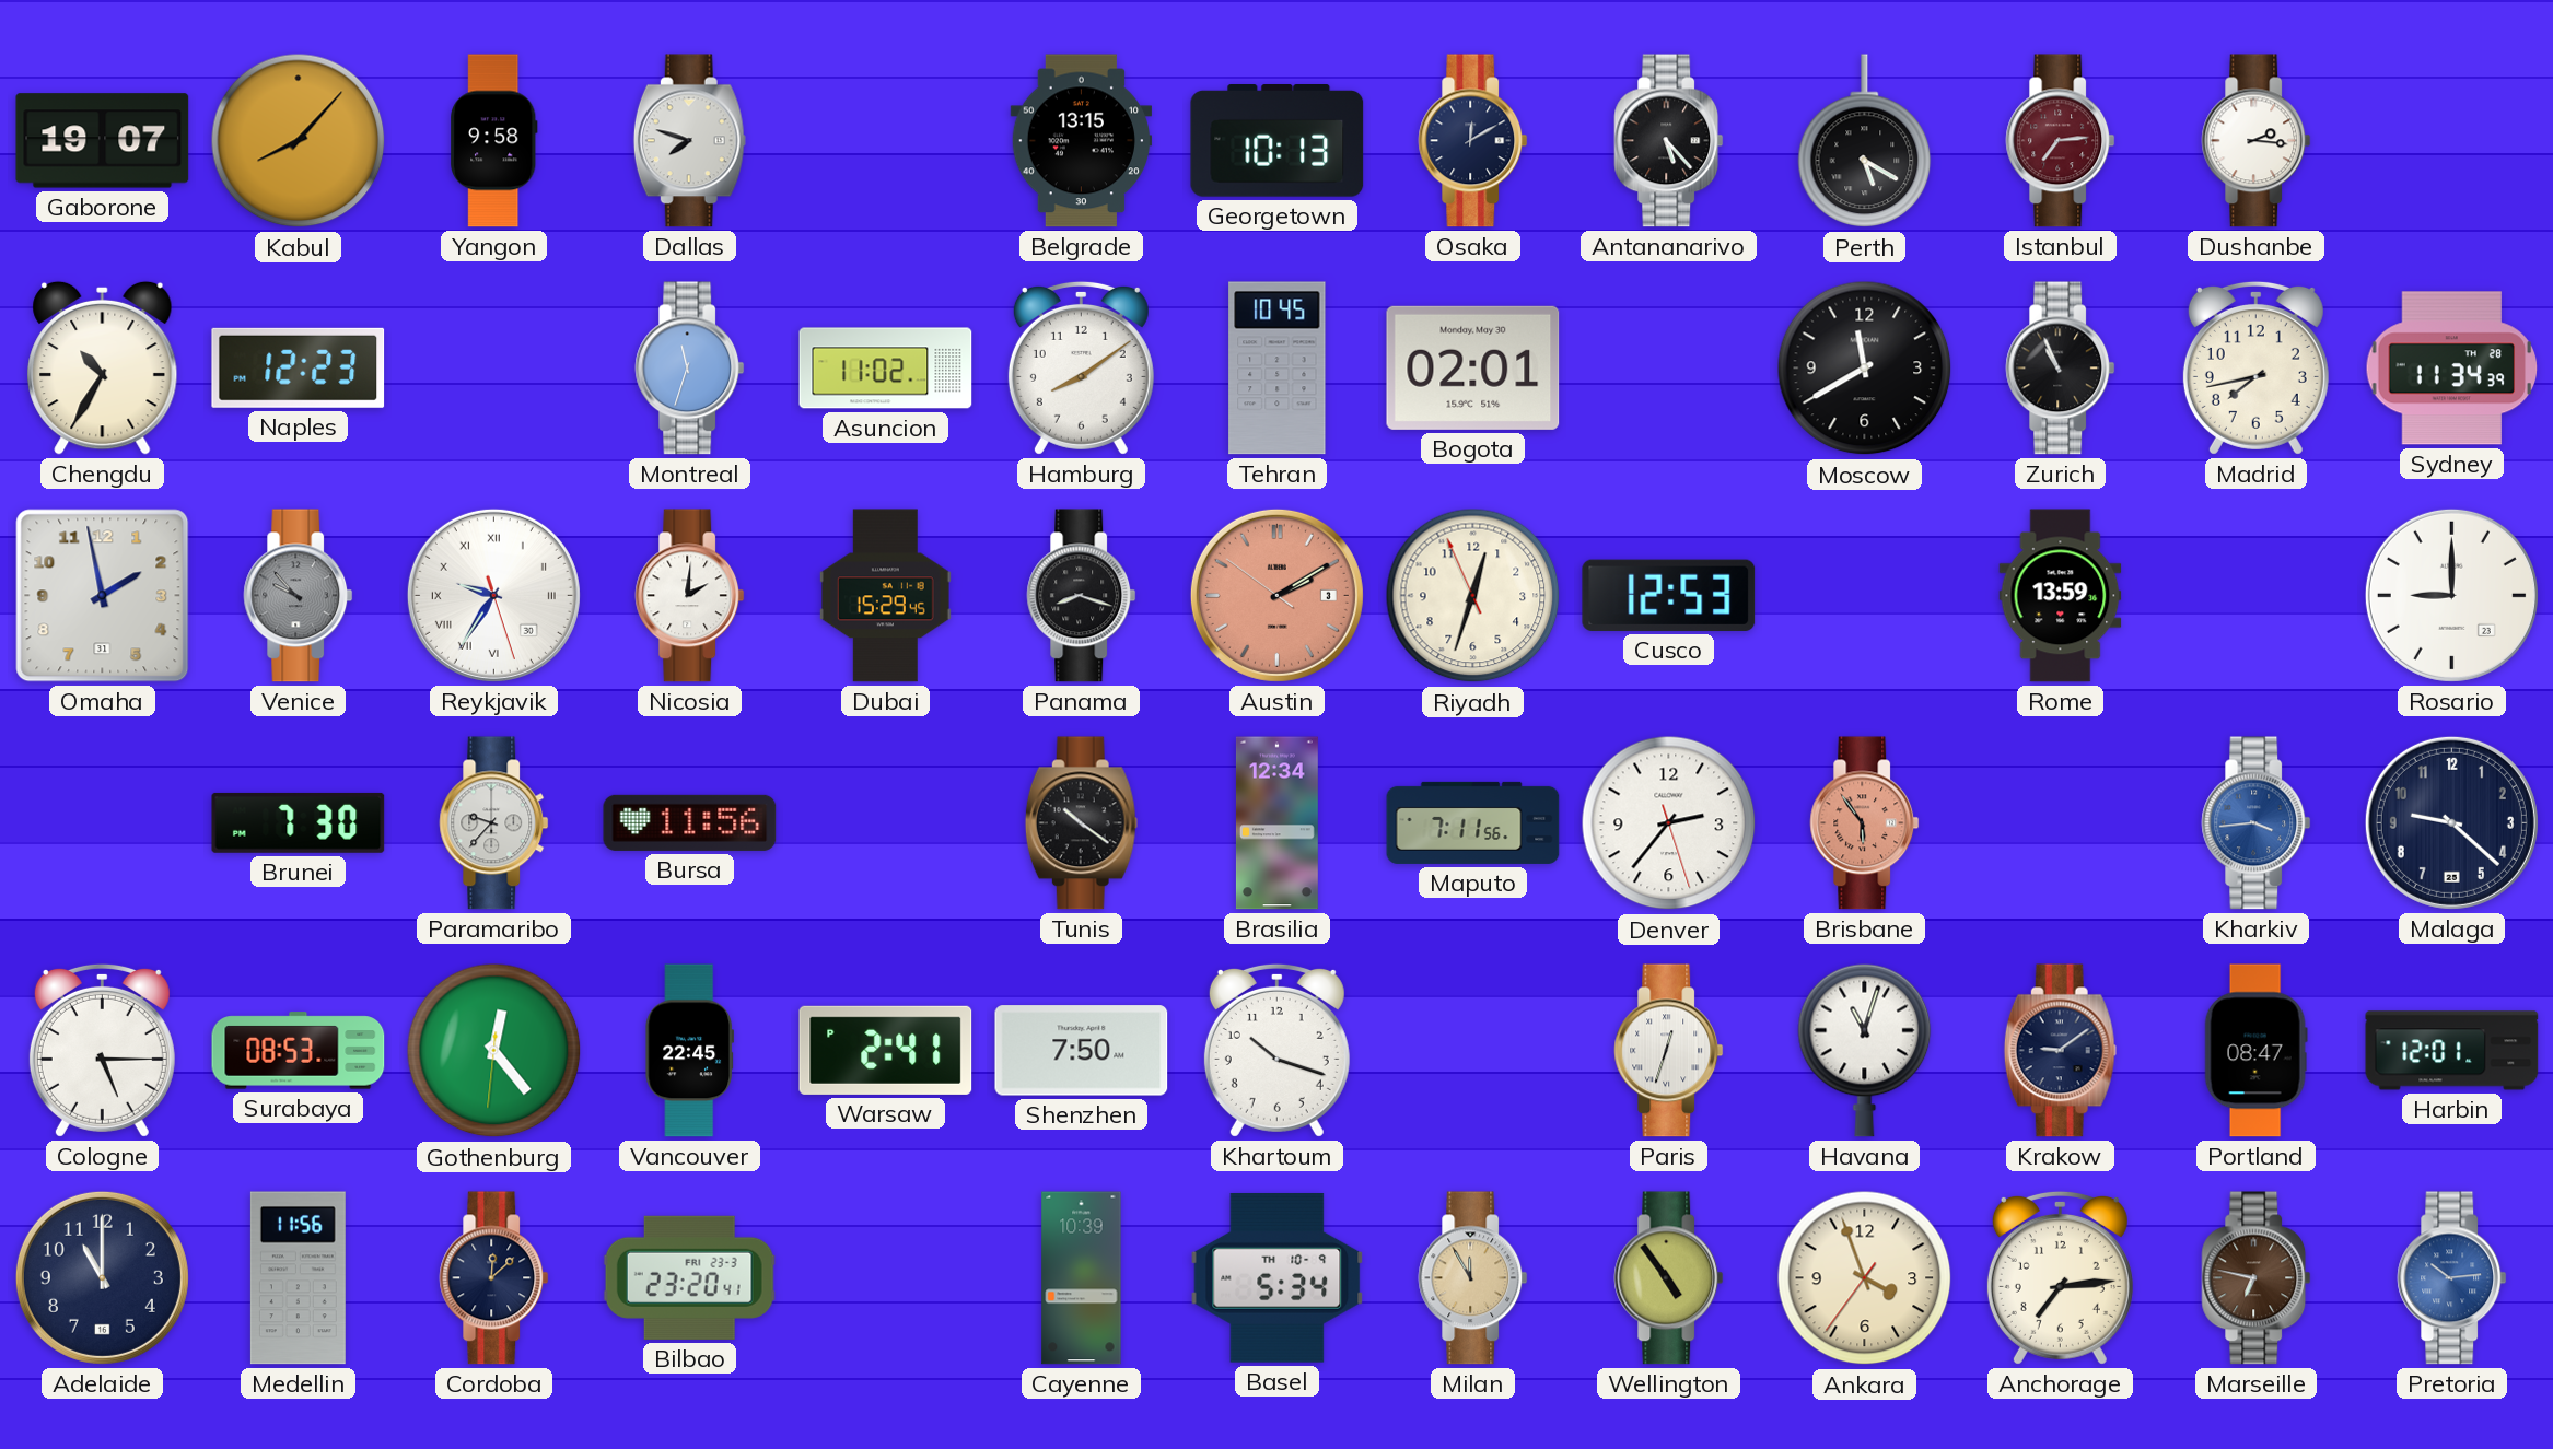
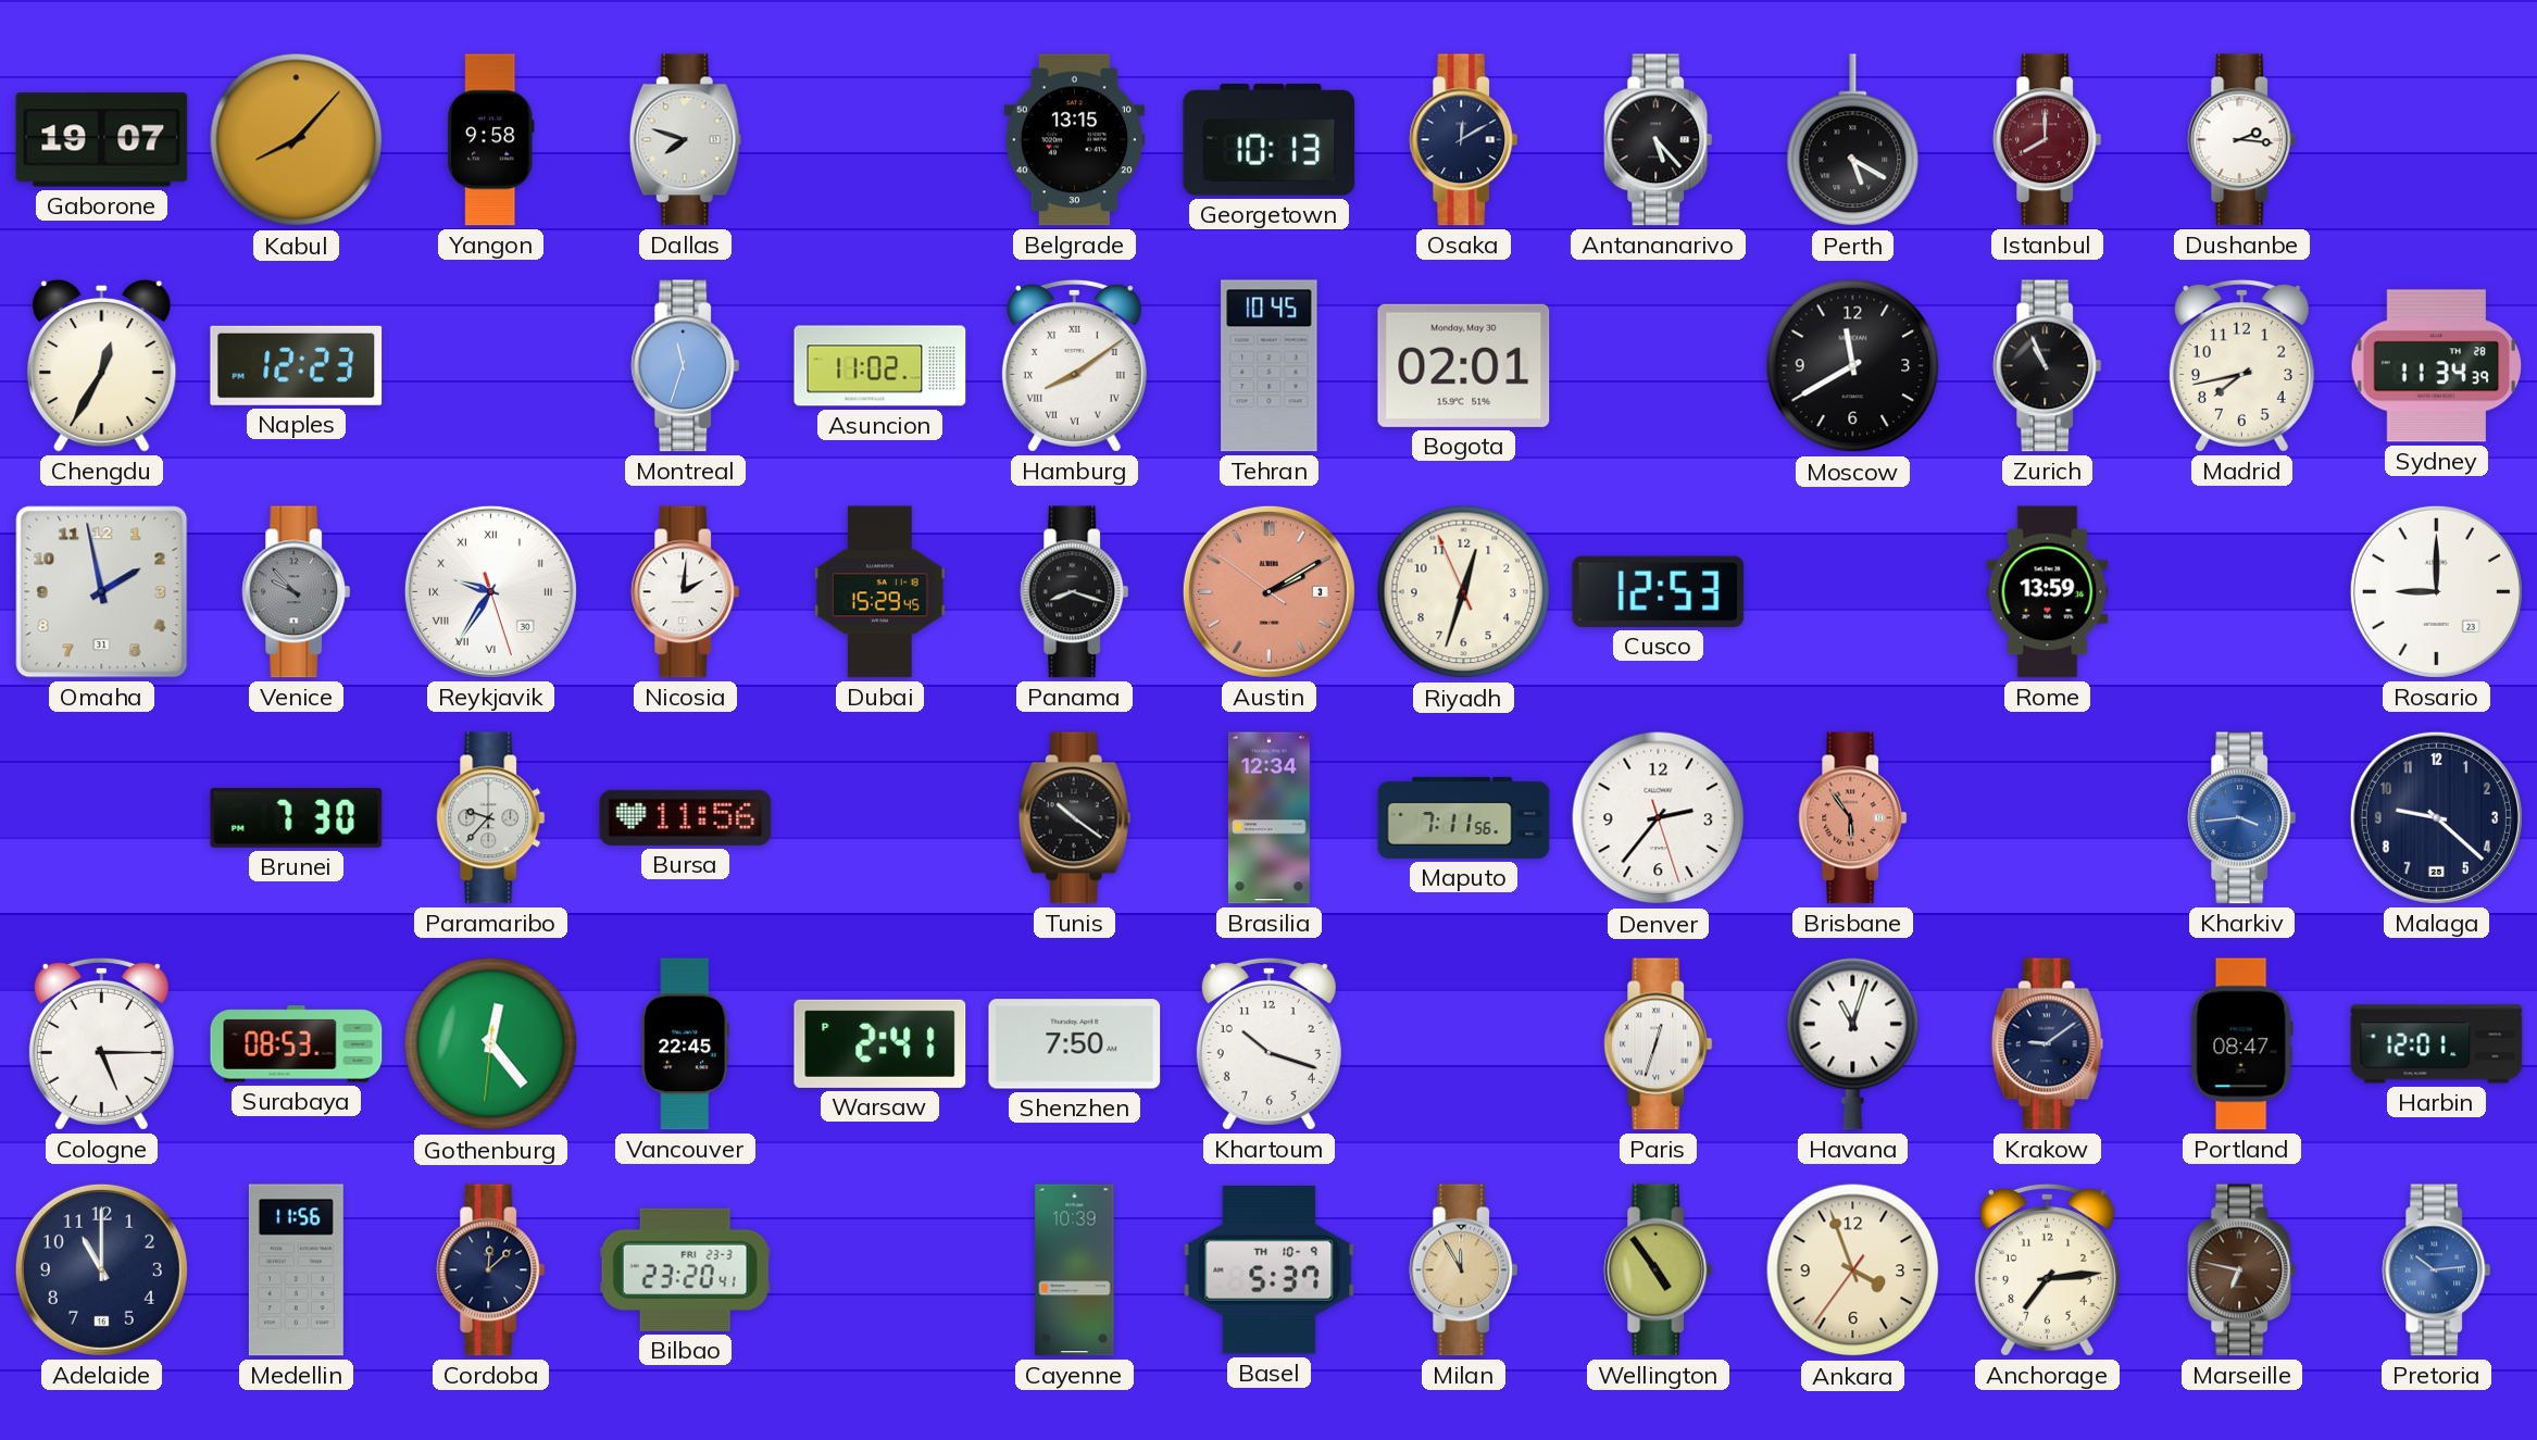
Istanbul: 7:14 -> 8:00 (2048, 140)
Chengdu: 10:35 -> 12:35 (102, 365)
Hamburg numerals: Arabic -> Roman (1074, 365)
Basel: 5:34 -> 5:37 (1270, 1269)
